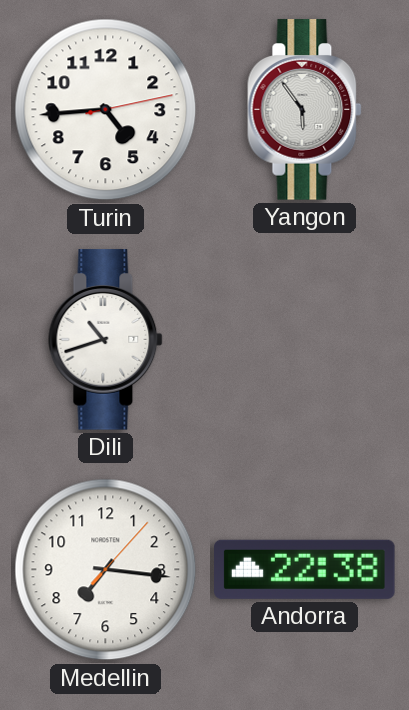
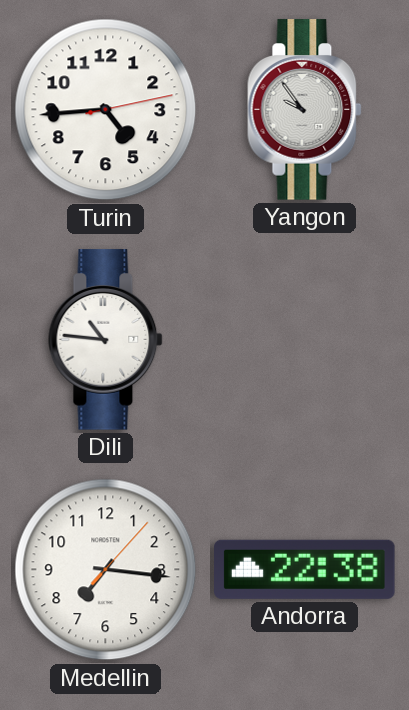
Yangon: 5:54 -> 9:54 (305, 110)
Dili: 10:42 -> 10:46 (106, 340)
